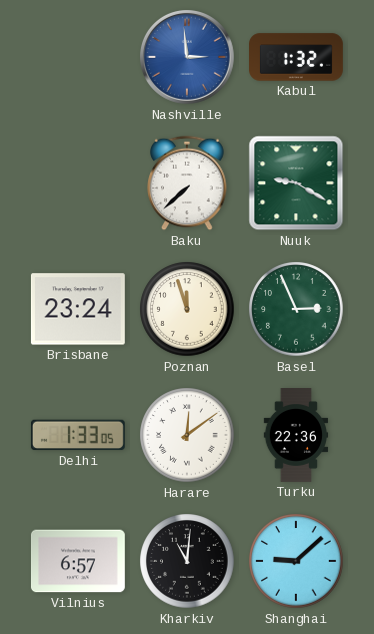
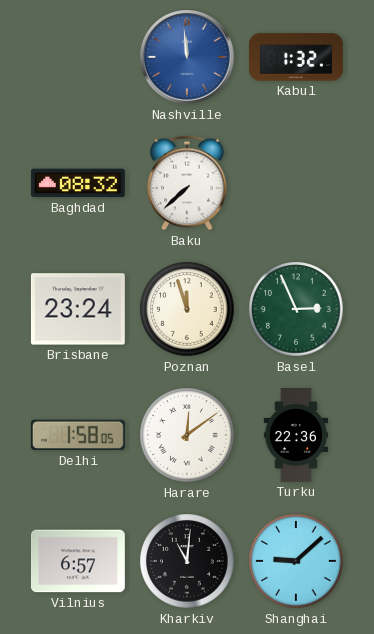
Nashville: 2:59 -> 11:59 (188, 58)
Baghdad: none -> 08:32 (78, 183)
Nuuk: 9:20 -> none (296, 183)
Delhi: 1:33 -> 1:58 (78, 435)
